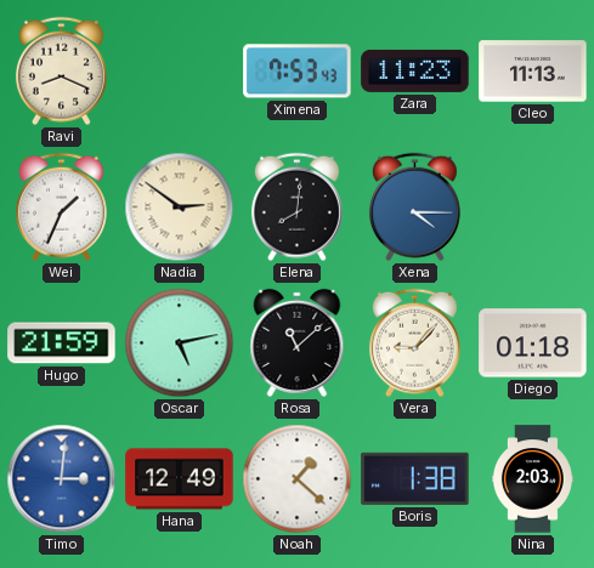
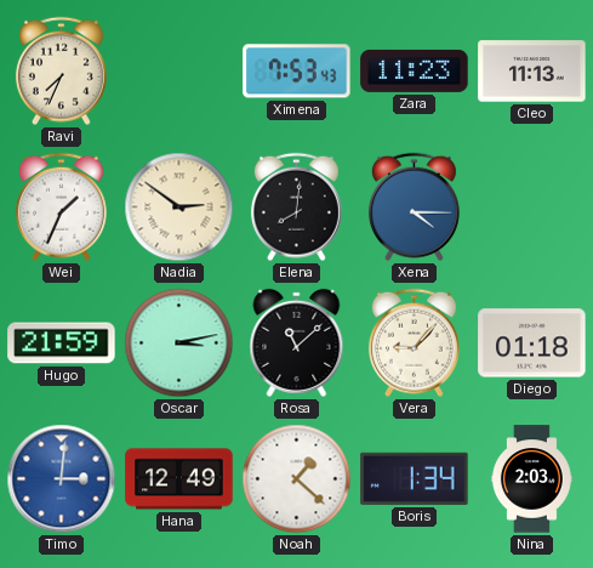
Ravi: 8:19 -> 7:34 (61, 72)
Oscar: 5:13 -> 3:13 (179, 343)
Boris: 1:38 -> 1:34 (415, 478)
